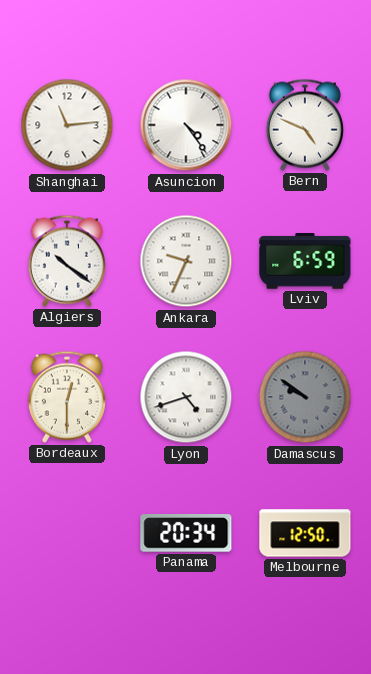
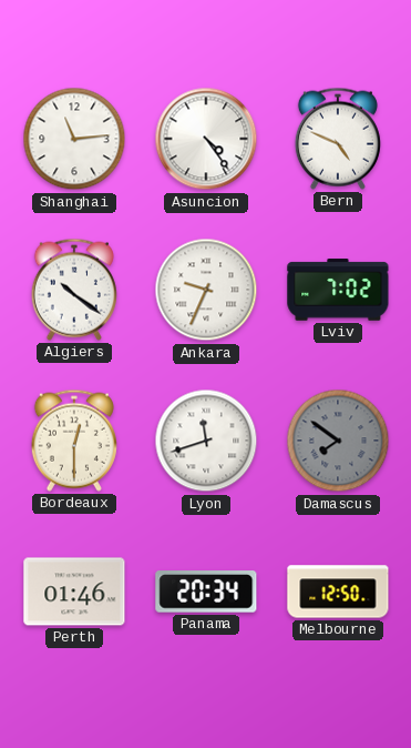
Lviv: 6:59 -> 7:02 (338, 290)
Lyon: 4:42 -> 11:42 (206, 441)
Damascus: 9:51 -> 7:51 (338, 441)
Perth: none -> 01:46 (74, 592)
